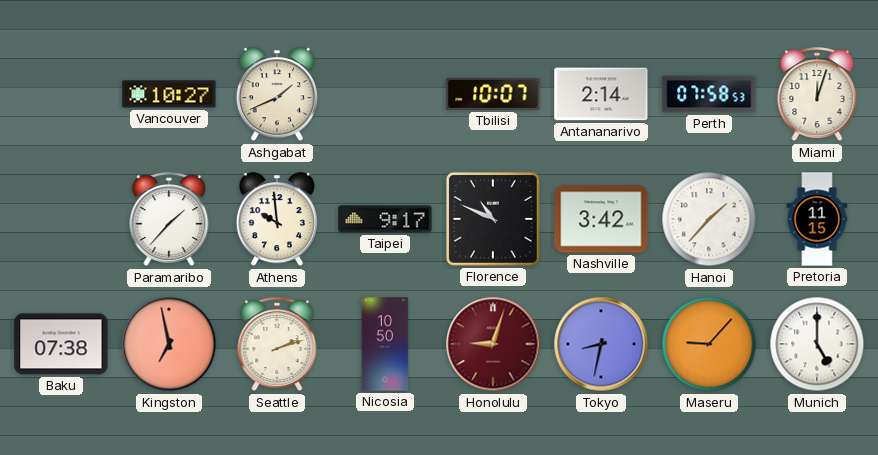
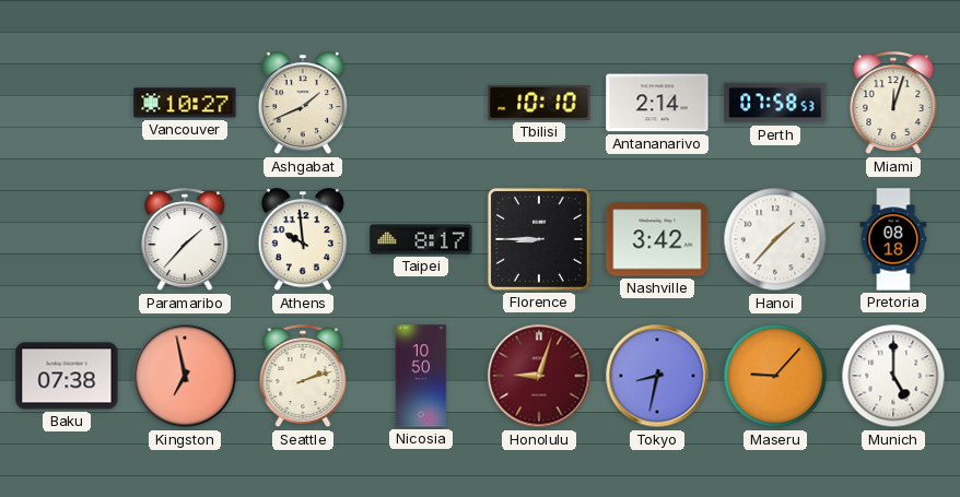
Tbilisi: 10:07 -> 10:10 (539, 103)
Taipei: 9:17 -> 8:17 (421, 239)
Florence: 10:49 -> 8:45 (539, 239)
Pretoria: 11:15 -> 08:18 (893, 239)
